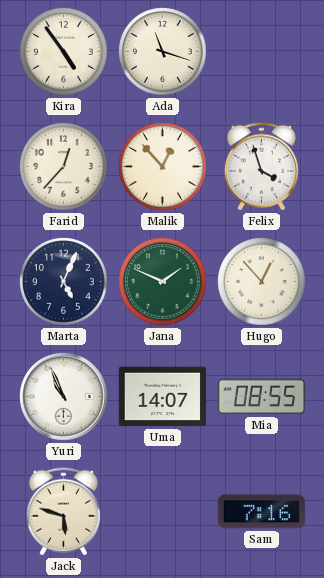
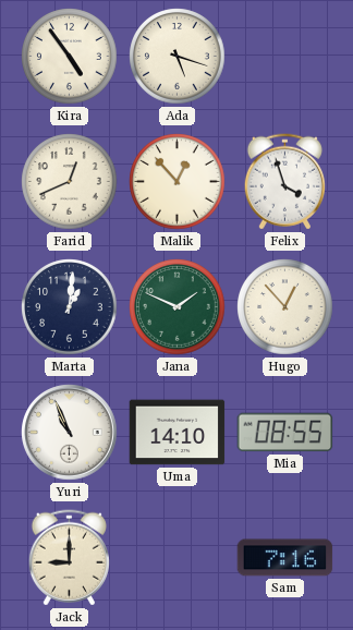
Ada: 11:18 -> 5:18 (178, 57)
Farid: 12:37 -> 12:41 (70, 182)
Marta: 5:04 -> 1:01 (70, 307)
Uma: 14:07 -> 14:10 (178, 433)
Jack: 5:48 -> 9:00 (69, 558)
